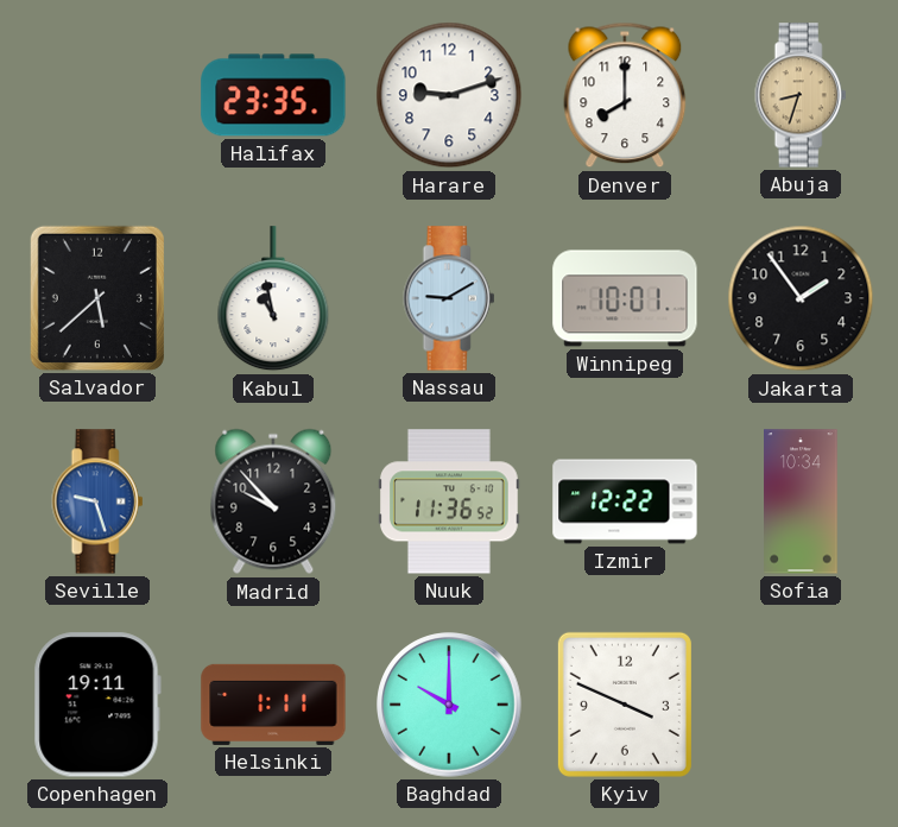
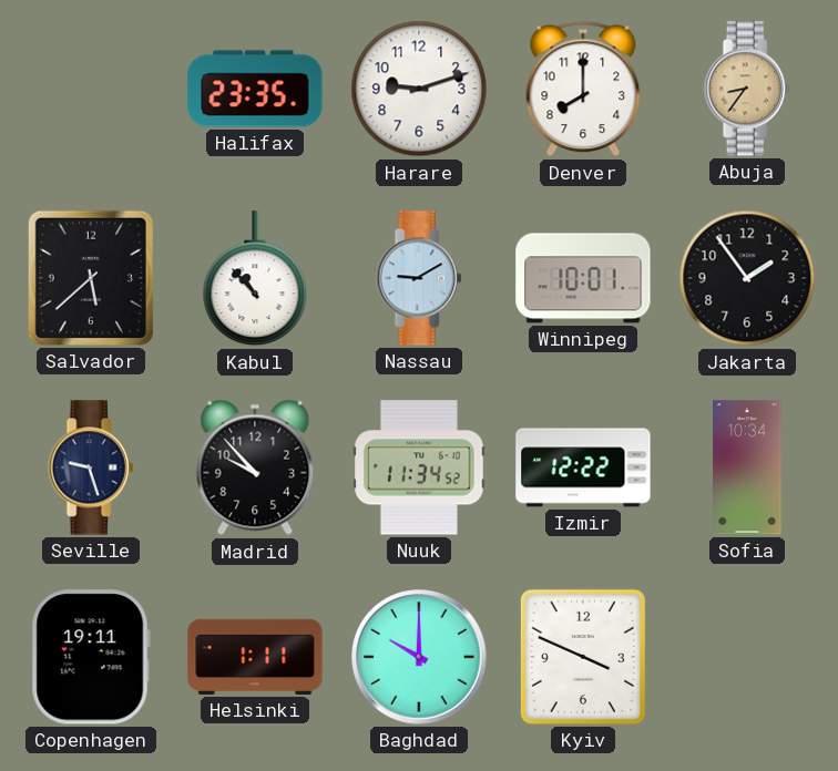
Abuja: 8:33 -> 8:36 (747, 89)
Kabul: 10:58 -> 10:53 (255, 279)
Seville dial: blue -> navy (91, 467)
Nuuk: 11:36 -> 11:34 (420, 467)
